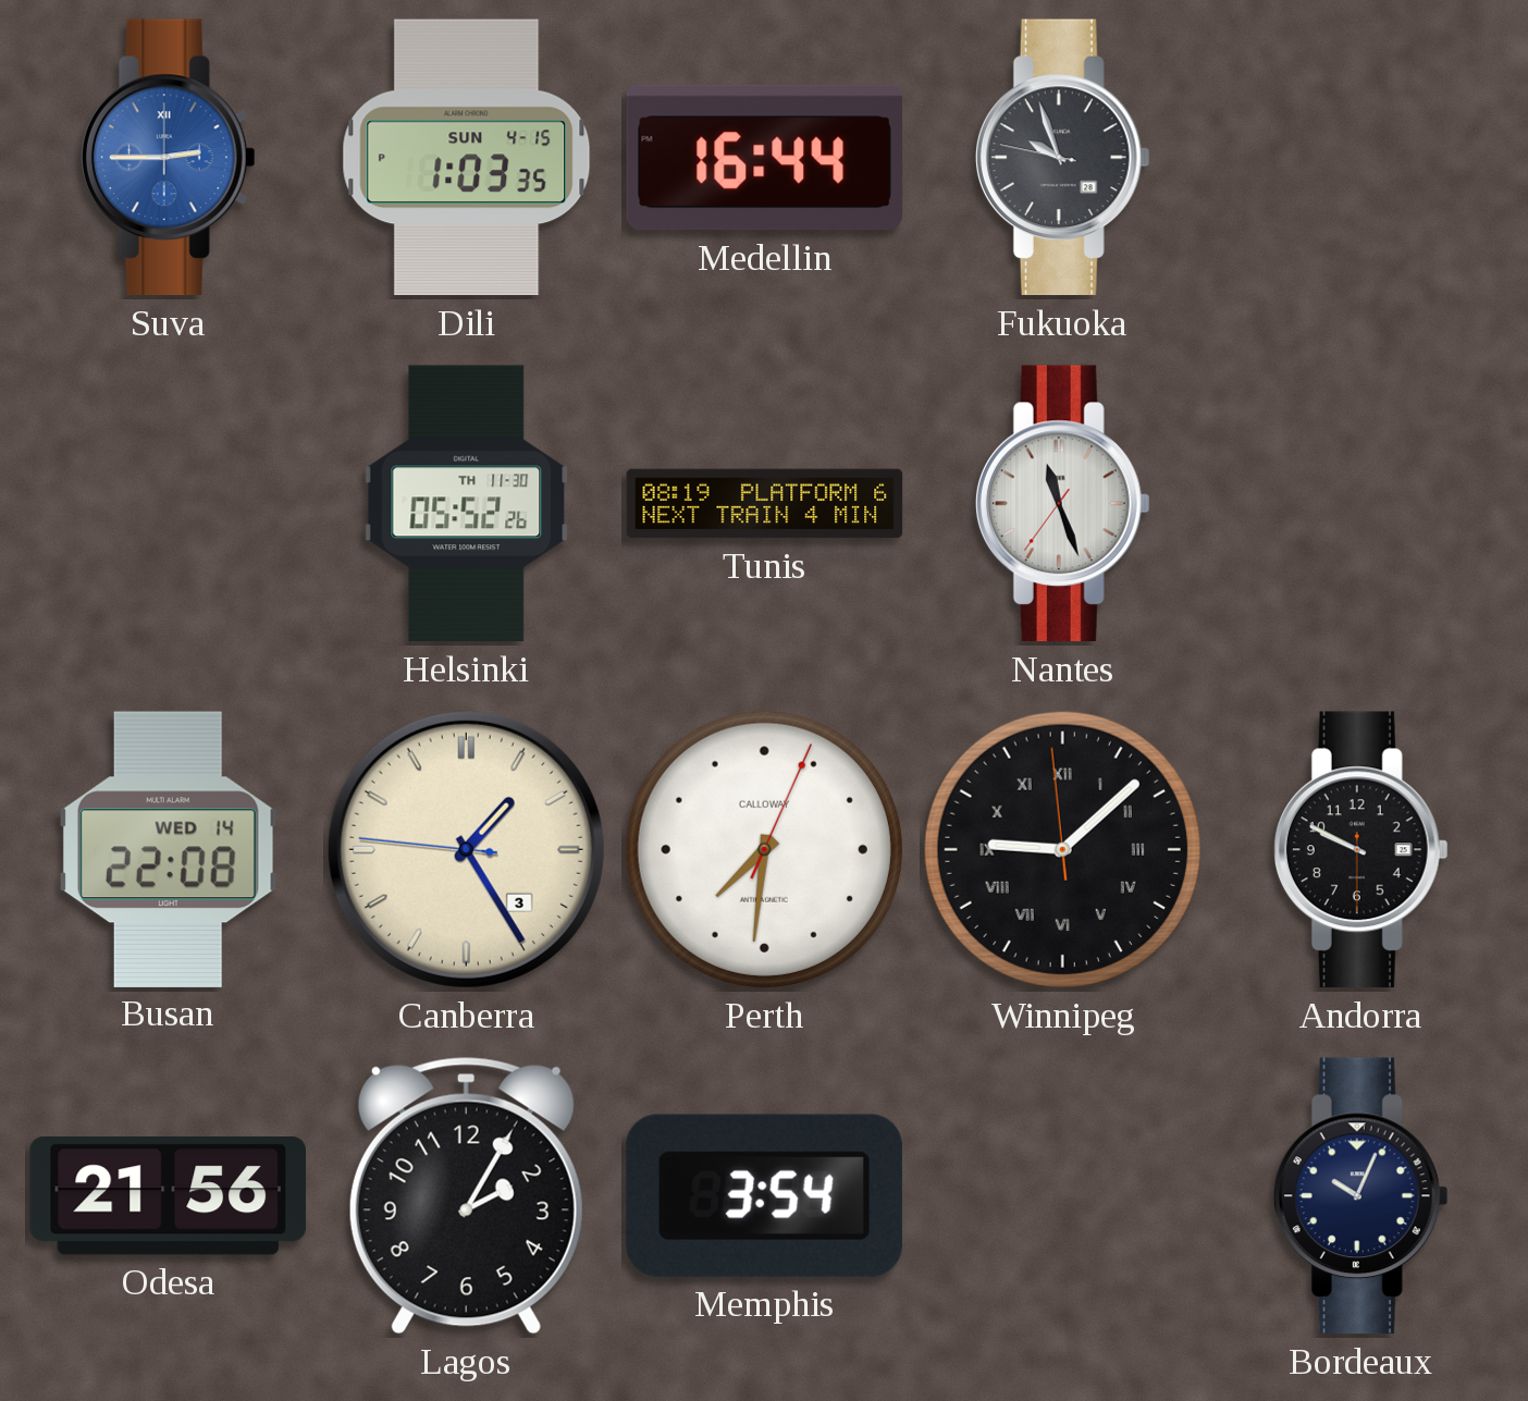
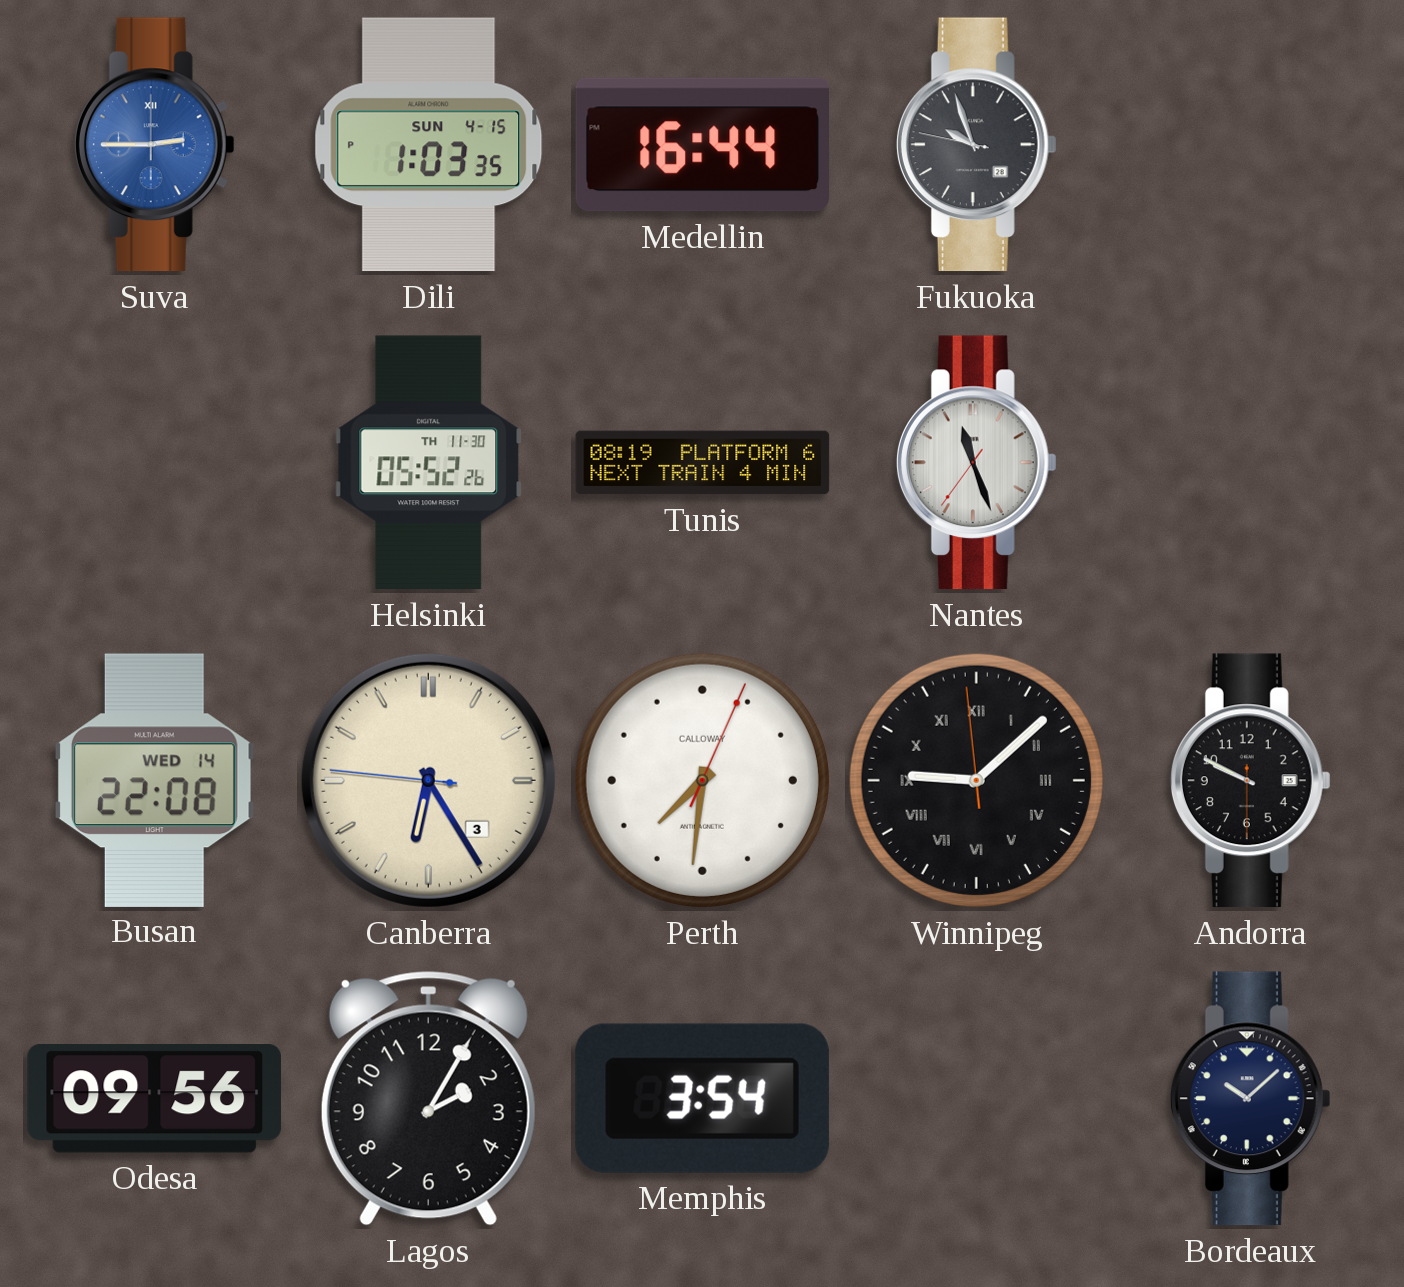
Canberra: 1:24 -> 6:24 (428, 780)
Odesa: 21:56 -> 09:56 (154, 1099)
Bordeaux: 10:04 -> 10:08 (1250, 1099)
